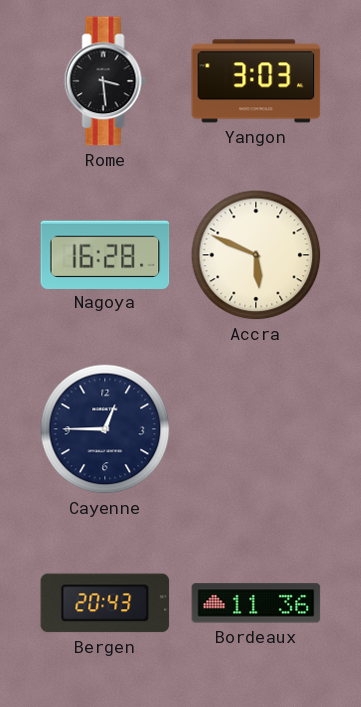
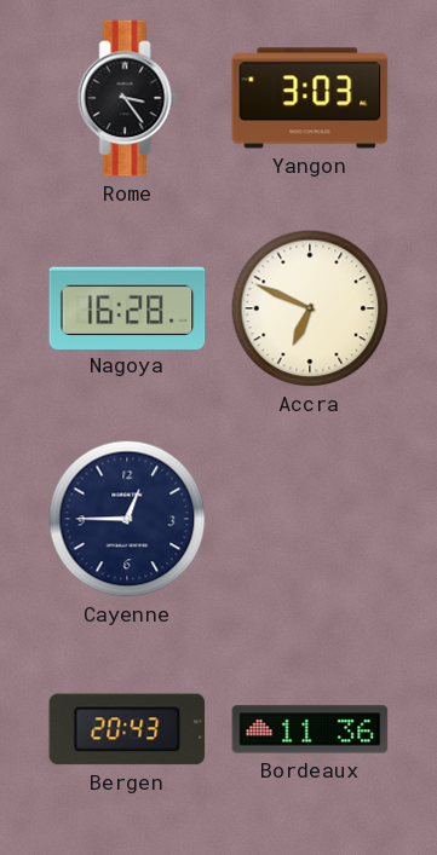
Rome: 3:29 -> 3:24 (127, 98)
Accra: 5:49 -> 6:49 (310, 308)
